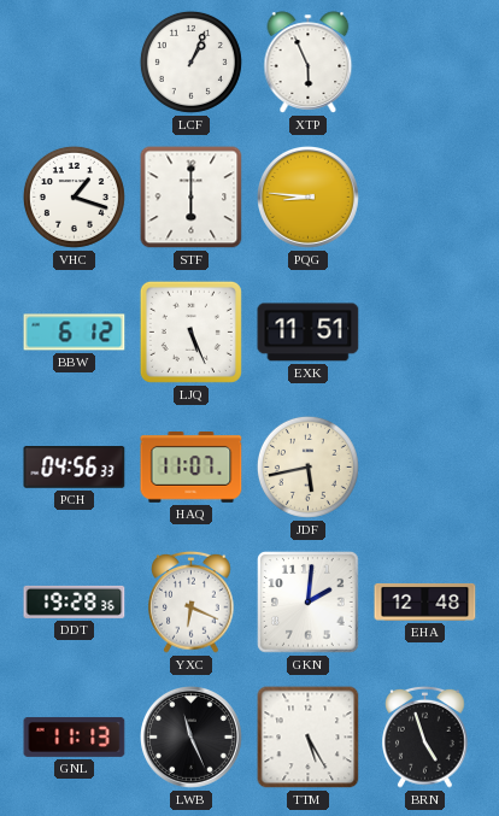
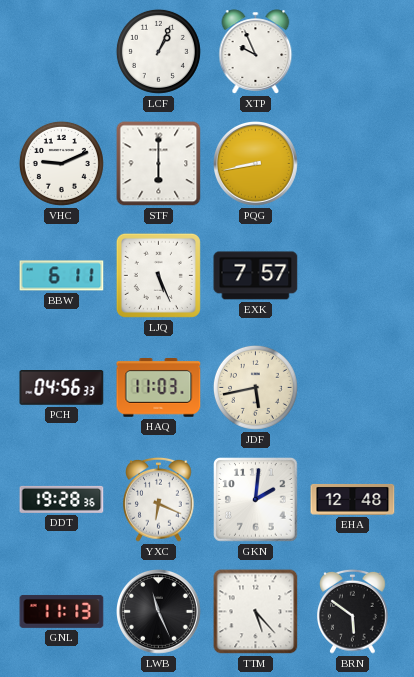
XTP: 5:56 -> 9:56 (256, 52)
VHC: 1:18 -> 9:11 (61, 163)
PQG: 8:46 -> 8:43 (256, 164)
BBW: 6:12 -> 6:11 (62, 276)
EXK: 11:51 -> 7:57 (256, 276)
HAQ: 11:07 -> 11:03 (159, 388)
TTM: 5:25 -> 5:23 (256, 612)
BRN: 4:57 -> 5:51 (353, 611)
